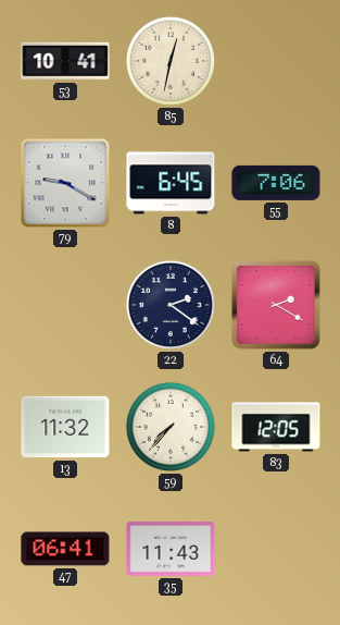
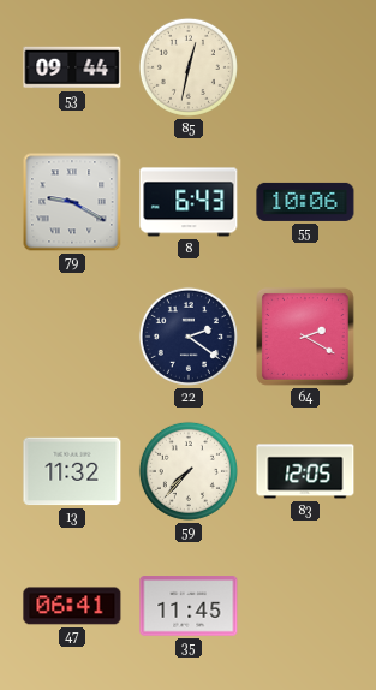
53: 10:41 -> 09:44 (72, 67)
8: 6:45 -> 6:43 (189, 202)
55: 7:06 -> 10:06 (305, 202)
35: 11:43 -> 11:45 (189, 606)
